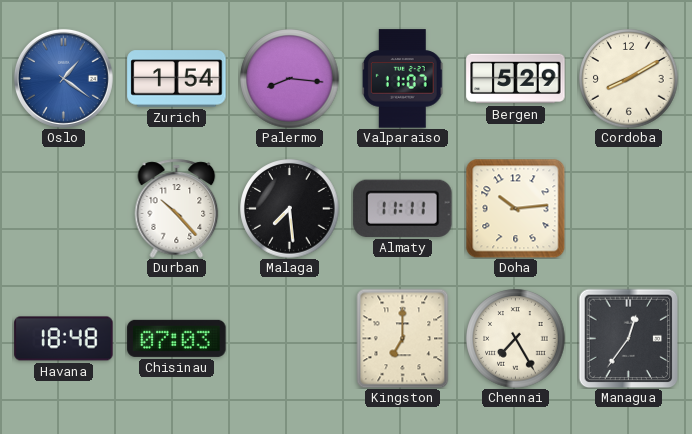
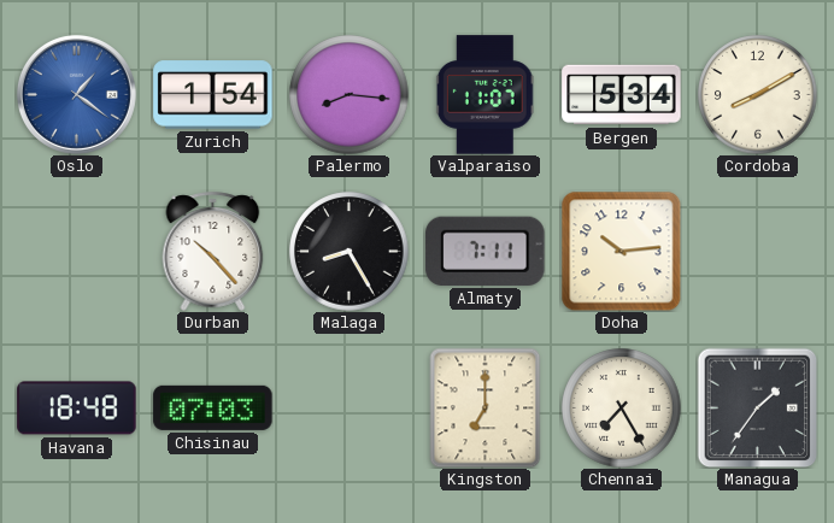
Bergen: 5:29 -> 5:34 (622, 95)
Malaga: 7:29 -> 8:25 (350, 252)
Almaty: 11:11 -> 7:11 (486, 251)
Managua: 12:36 -> 1:36 (757, 407)
